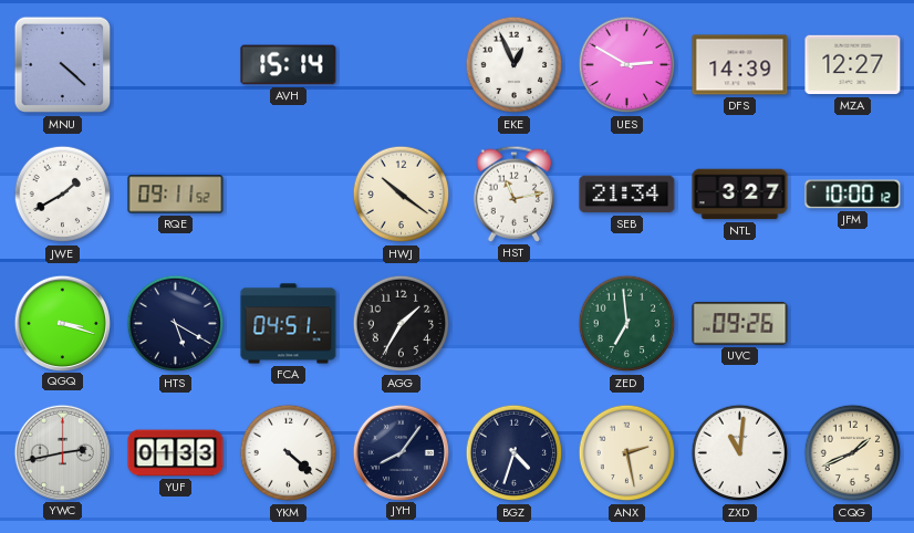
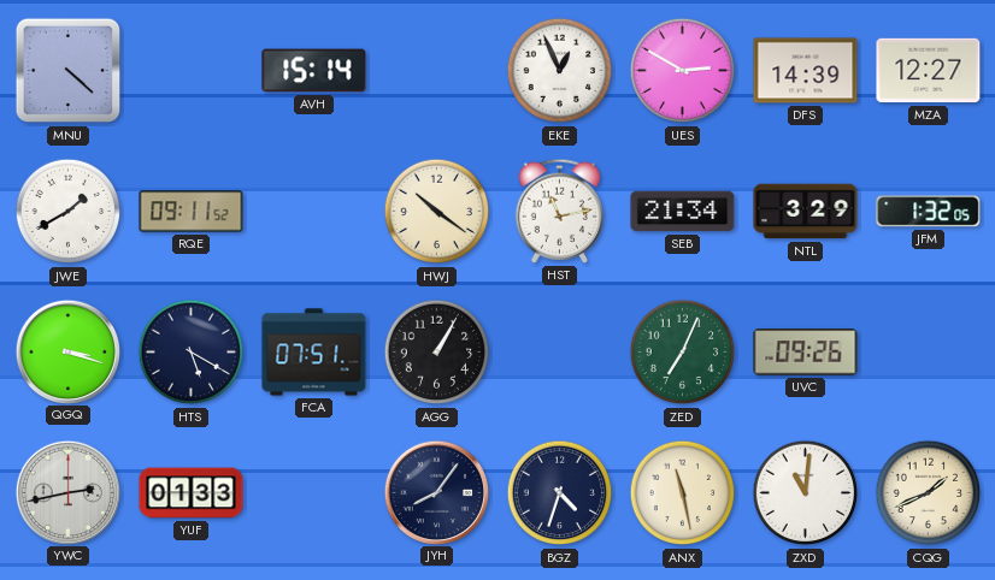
NTL: 3:27 -> 3:29 (806, 212)
JFM: 10:00 -> 1:32 (929, 212)
FCA: 04:51 -> 07:51 (314, 353)
AGG: 1:35 -> 1:05 (437, 353)
ZED: 6:59 -> 7:04 (683, 353)
YKM: 4:22 -> none (289, 453)
ANX: 2:28 -> 11:28 (683, 493)
